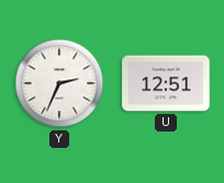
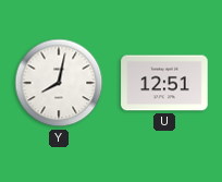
Y: 2:34 -> 8:02 (59, 83)
